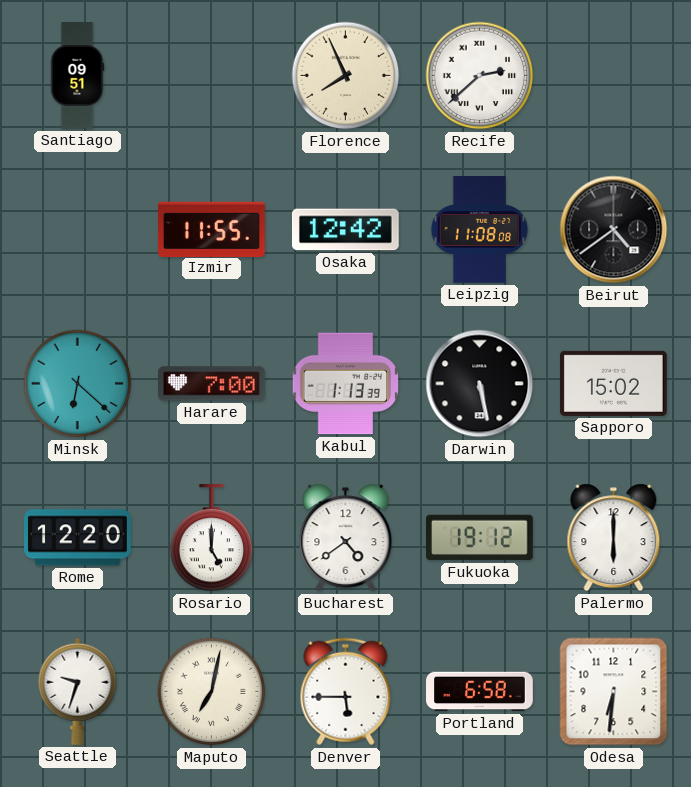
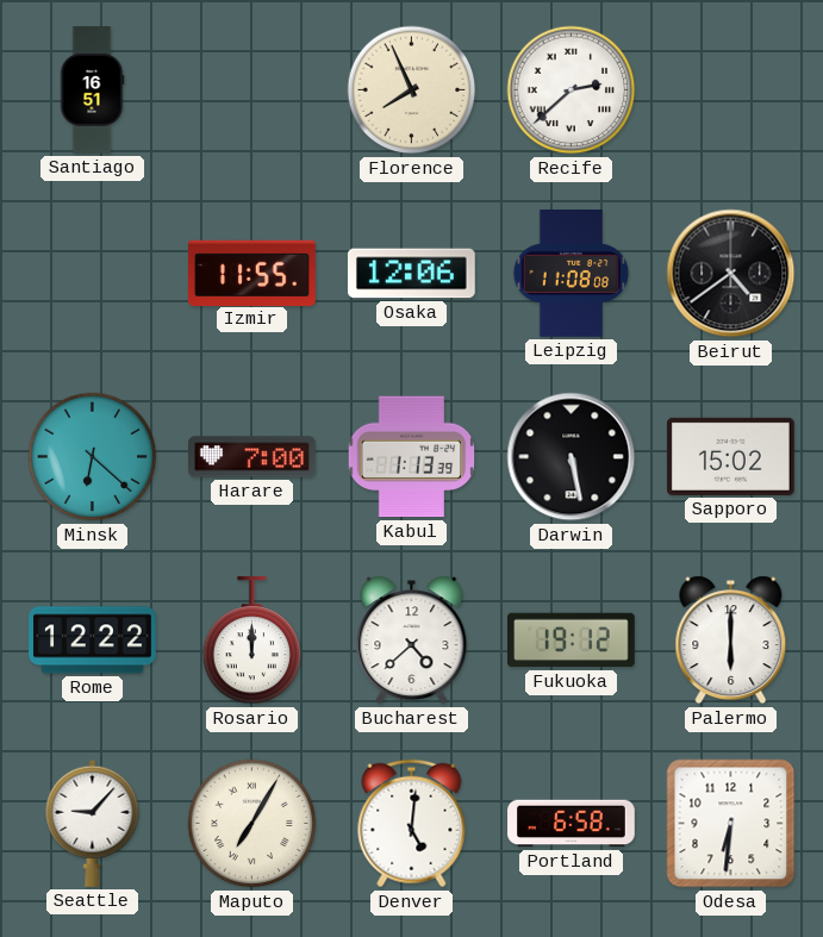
Santiago: 09:51 -> 16:51 (92, 90)
Osaka: 12:42 -> 12:06 (411, 274)
Rome: 12:20 -> 12:22 (93, 641)
Rosario: 5:00 -> 12:00 (252, 642)
Bucharest: 4:39 -> 4:38 (412, 641)
Seattle: 9:33 -> 9:07 (93, 823)
Maputo: 7:02 -> 7:05 (252, 824)
Denver: 5:45 -> 5:01 (412, 824)
